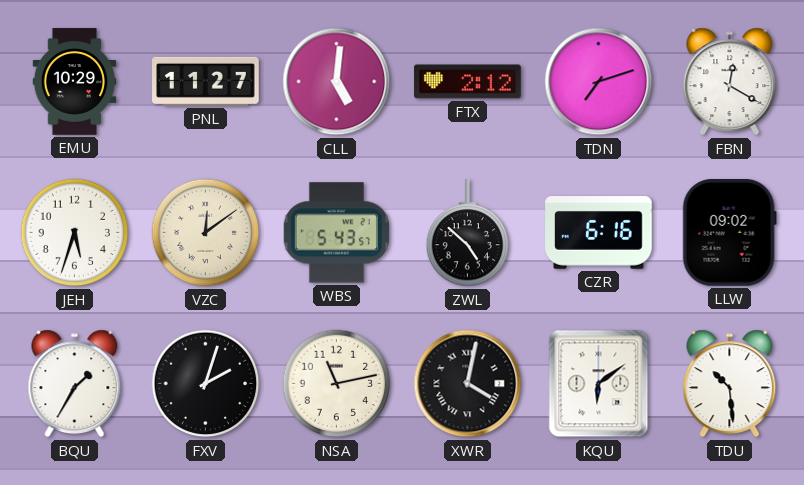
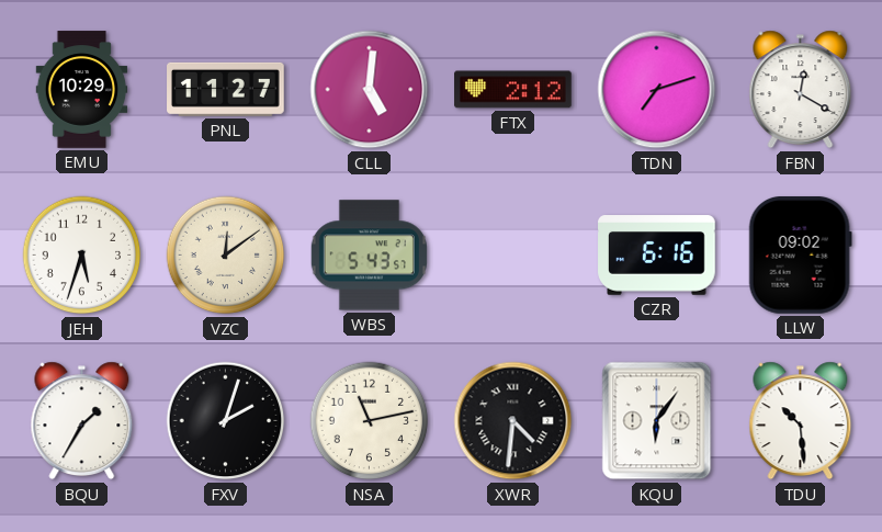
ZWL: 4:52 -> none (468, 233)
XWR: 4:02 -> 4:31 (513, 421)
KQU: 6:09 -> 6:06 (657, 421)
